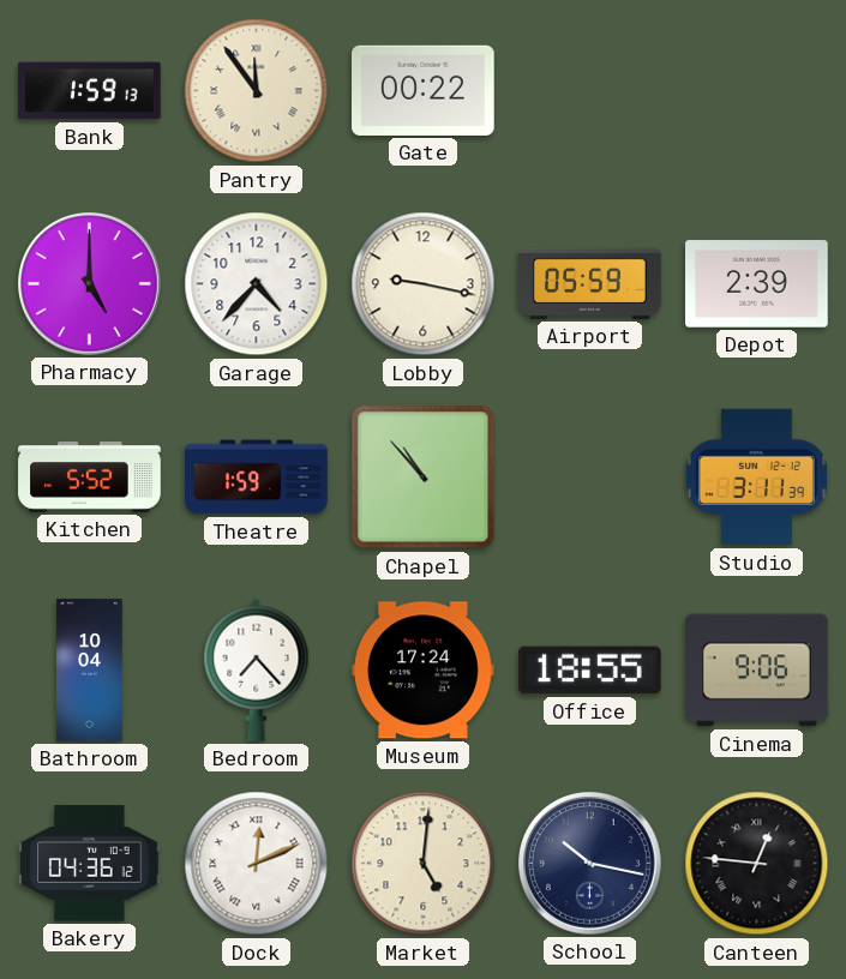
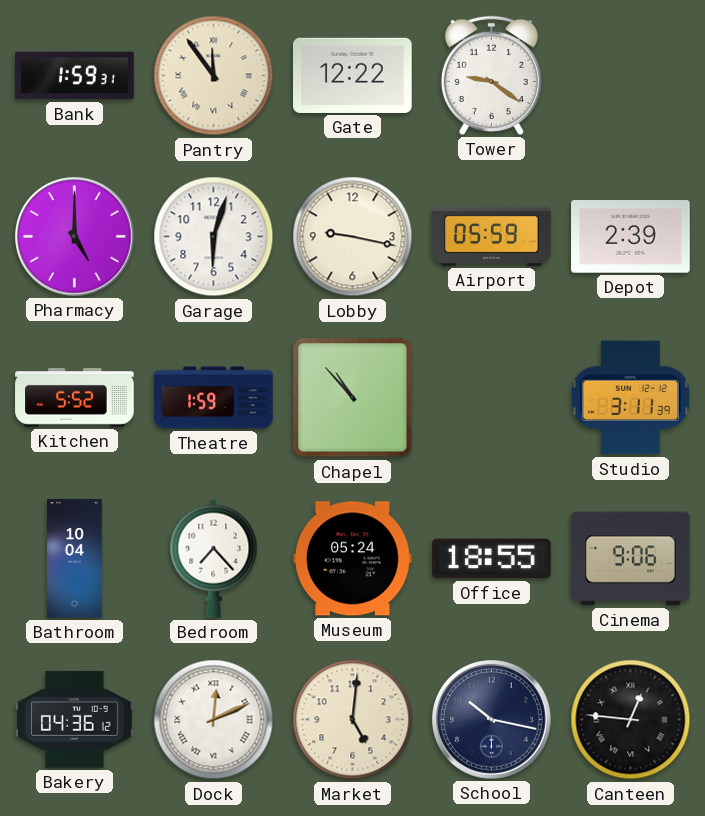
Bank: 1:59:13 -> 1:59:31 (75, 76)
Gate: 00:22 -> 12:22 (353, 75)
Tower: none -> 9:21 (491, 75)
Garage: 4:37 -> 6:03 (214, 237)
Museum: 17:24 -> 05:24 (353, 559)
